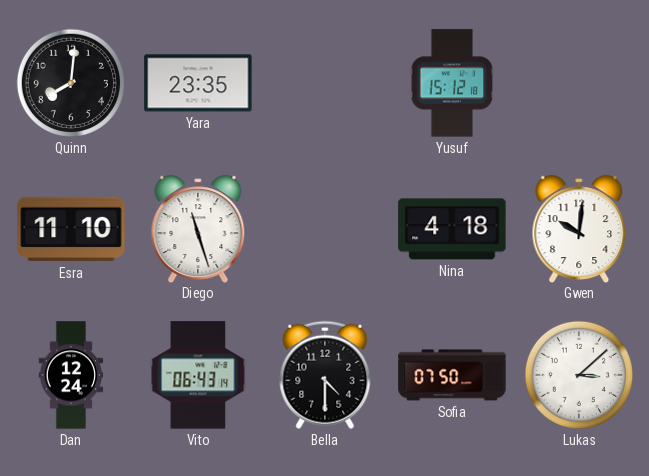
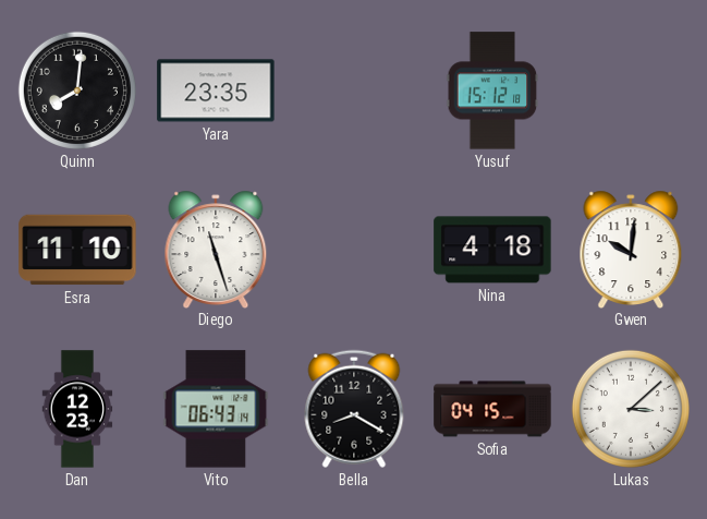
Dan: 12:24 -> 12:23 (77, 409)
Bella: 4:30 -> 8:20 (354, 409)
Sofia: 07:50 -> 04:15 (492, 409)
